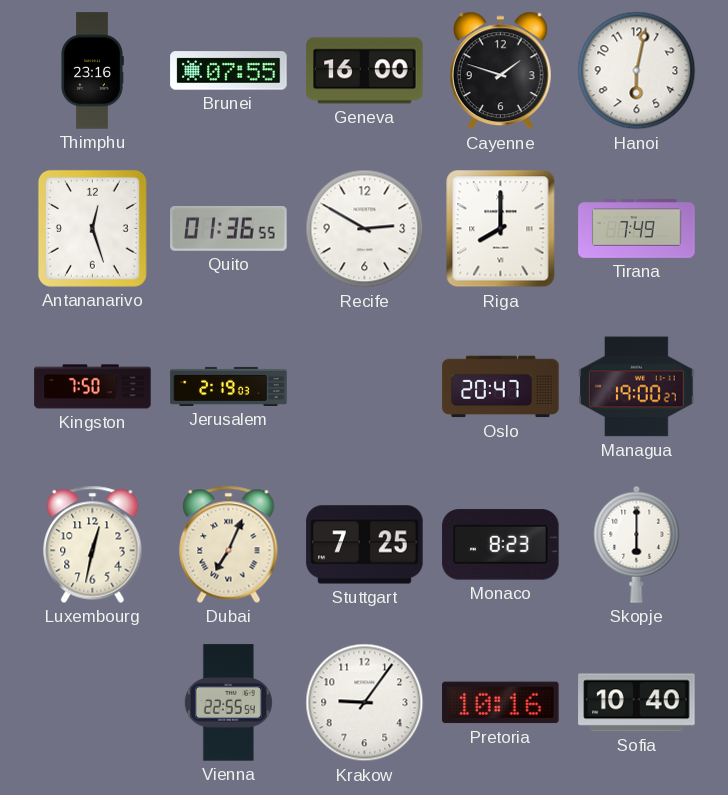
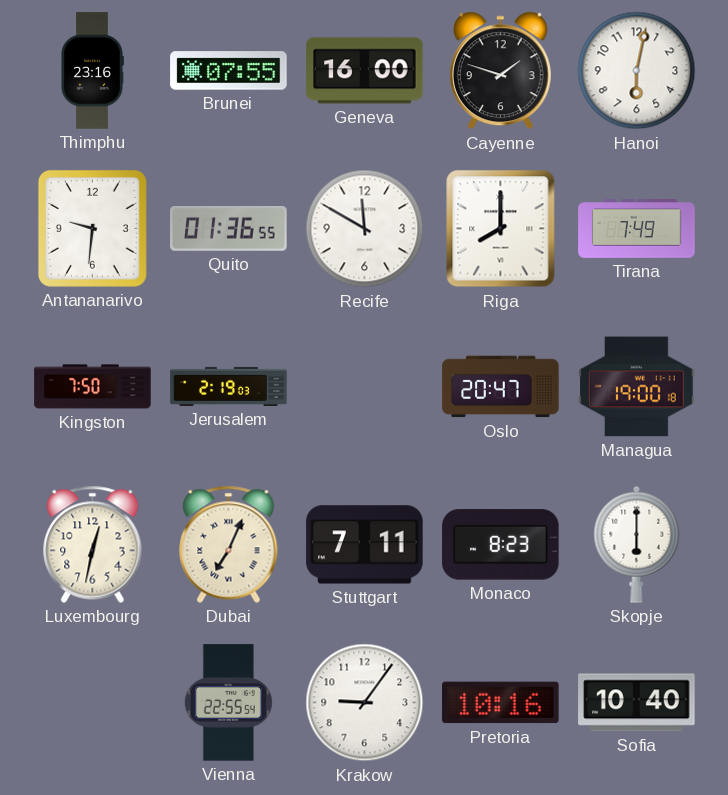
Antananarivo: 12:27 -> 9:31 (92, 228)
Recife: 2:50 -> 11:50 (365, 229)
Managua: 19:00:27 -> 19:00:18 (637, 387)
Stuttgart: 7:25 -> 7:11 (365, 545)
